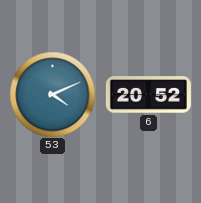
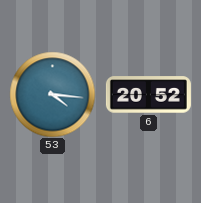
53: 4:11 -> 4:16 (52, 94)
